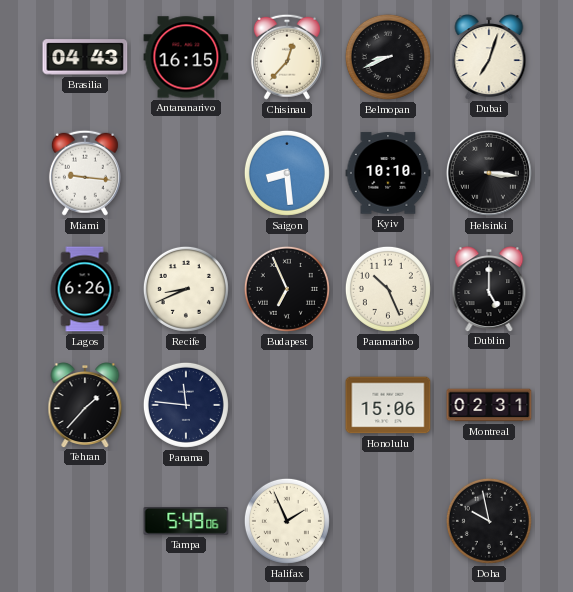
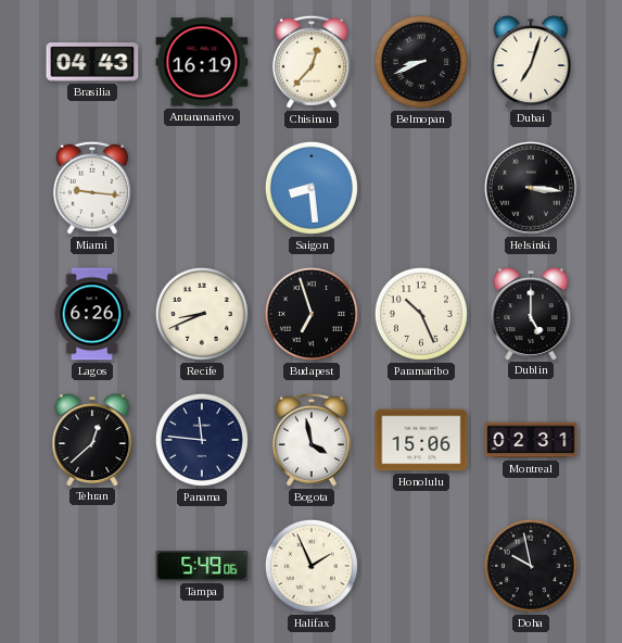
Antananarivo: 16:15 -> 16:19 (202, 62)
Kyiv: 10:10 -> none (388, 173)
Budapest: 6:56 -> 6:57 (312, 314)
Tehran: 1:37 -> 12:38 (92, 440)
Bogota: none -> 3:58 (312, 440)
